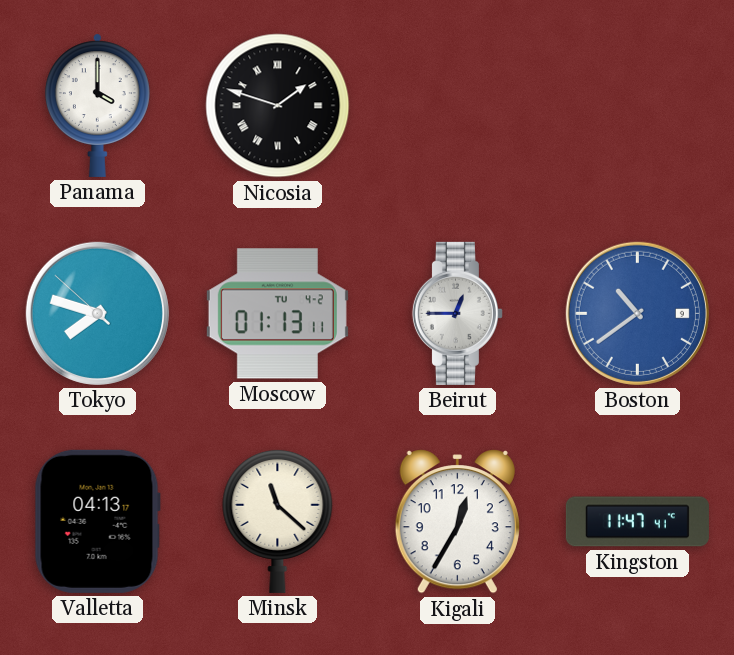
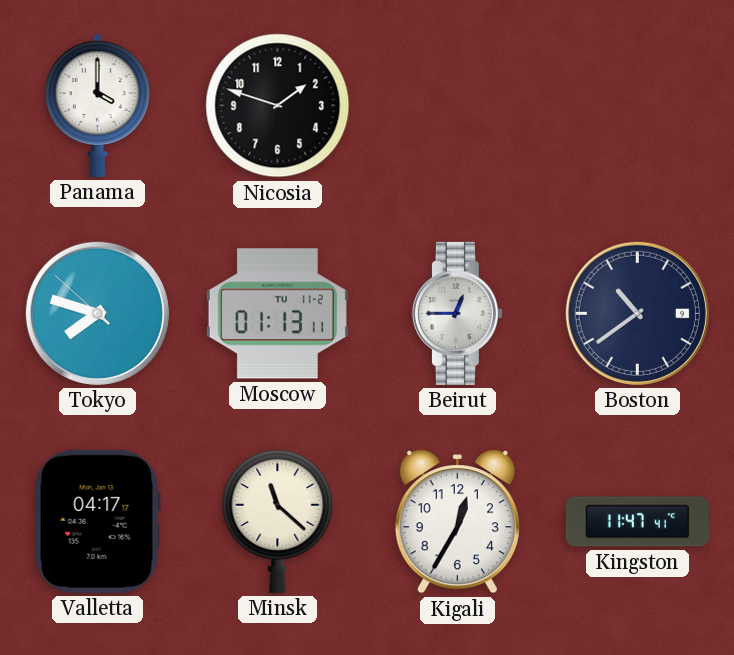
Nicosia numerals: Roman -> Arabic (278, 106)
Moscow date: TU 4-2 -> TU 11-2 (277, 314)
Boston dial: blue -> navy (637, 313)
Valletta: 04:13 -> 04:17 (97, 521)
